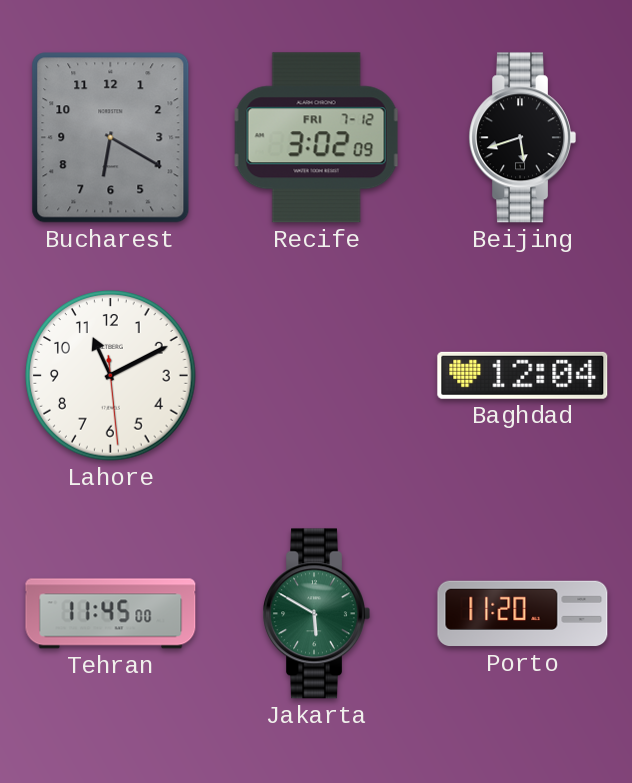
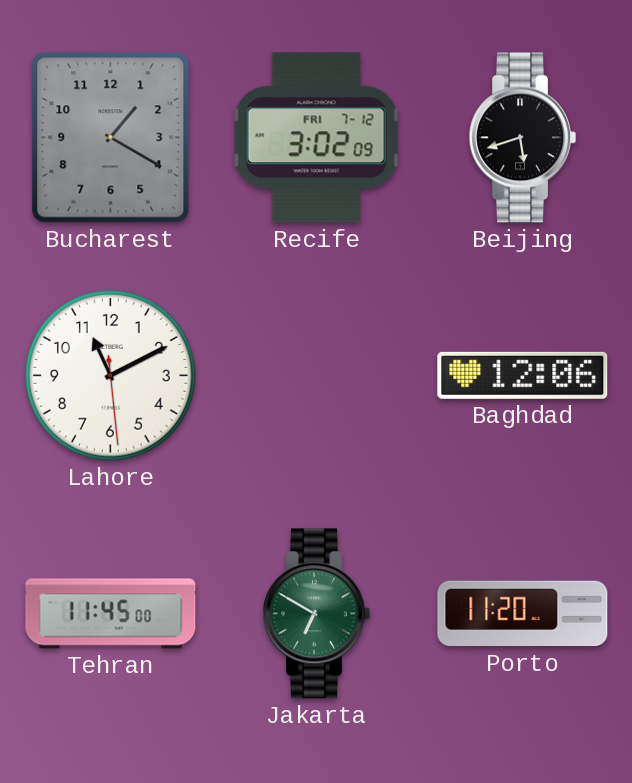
Bucharest: 6:20 -> 1:20 (111, 138)
Baghdad: 12:04 -> 12:06 (523, 375)
Jakarta: 5:50 -> 6:50 (316, 614)
